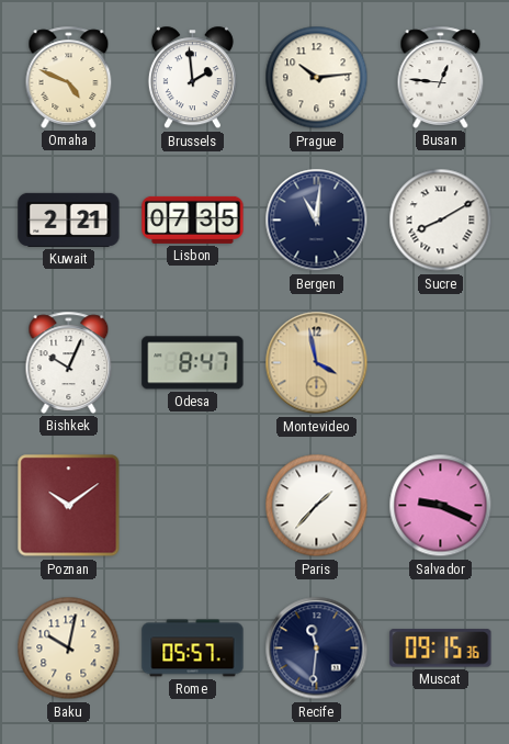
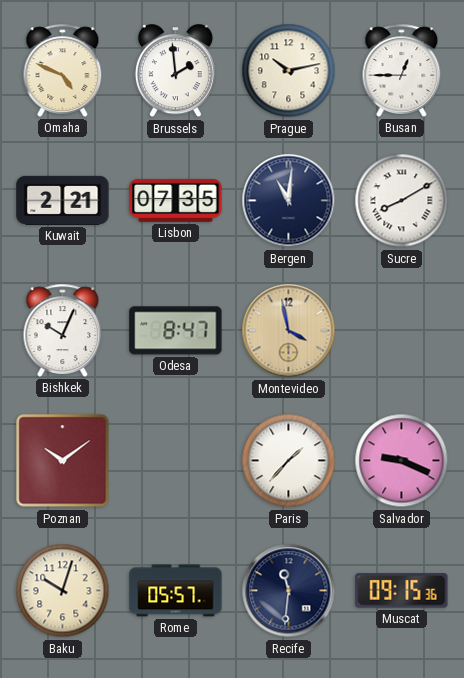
Prague: 10:14 -> 10:13 (289, 71)
Busan: 12:46 -> 12:45 (402, 70)
Baku: 10:02 -> 10:03 (63, 591)
